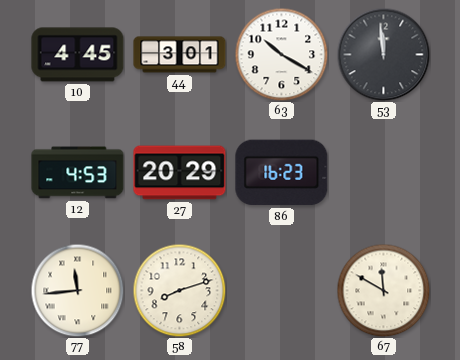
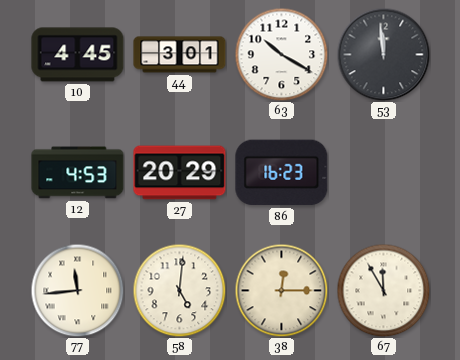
58: 8:12 -> 5:01 (179, 290)
38: none -> 12:15 (281, 290)
67: 11:50 -> 11:55 (383, 290)
